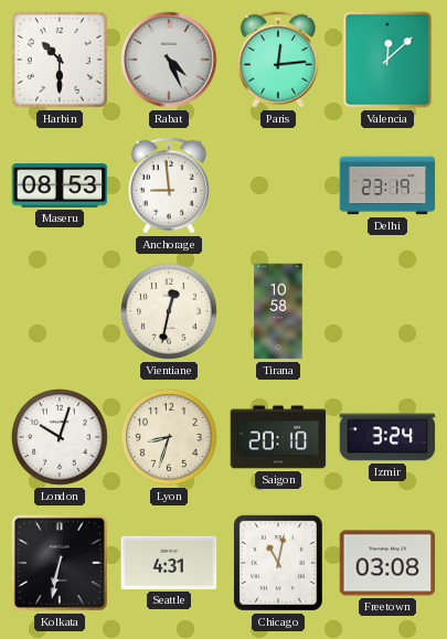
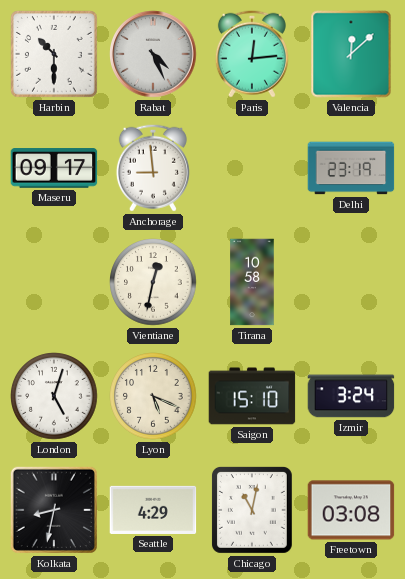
Maseru: 08:53 -> 09:17 (54, 168)
London: 10:03 -> 5:03 (54, 396)
Lyon: 8:33 -> 5:19 (153, 396)
Saigon: 20:10 -> 15:10 (252, 396)
Kolkata: 6:32 -> 8:32 (54, 510)
Seattle: 4:31 -> 4:29 (153, 510)
